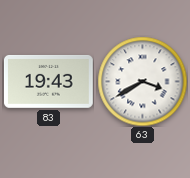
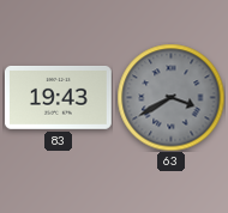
63 dial: white -> grey (170, 97)
